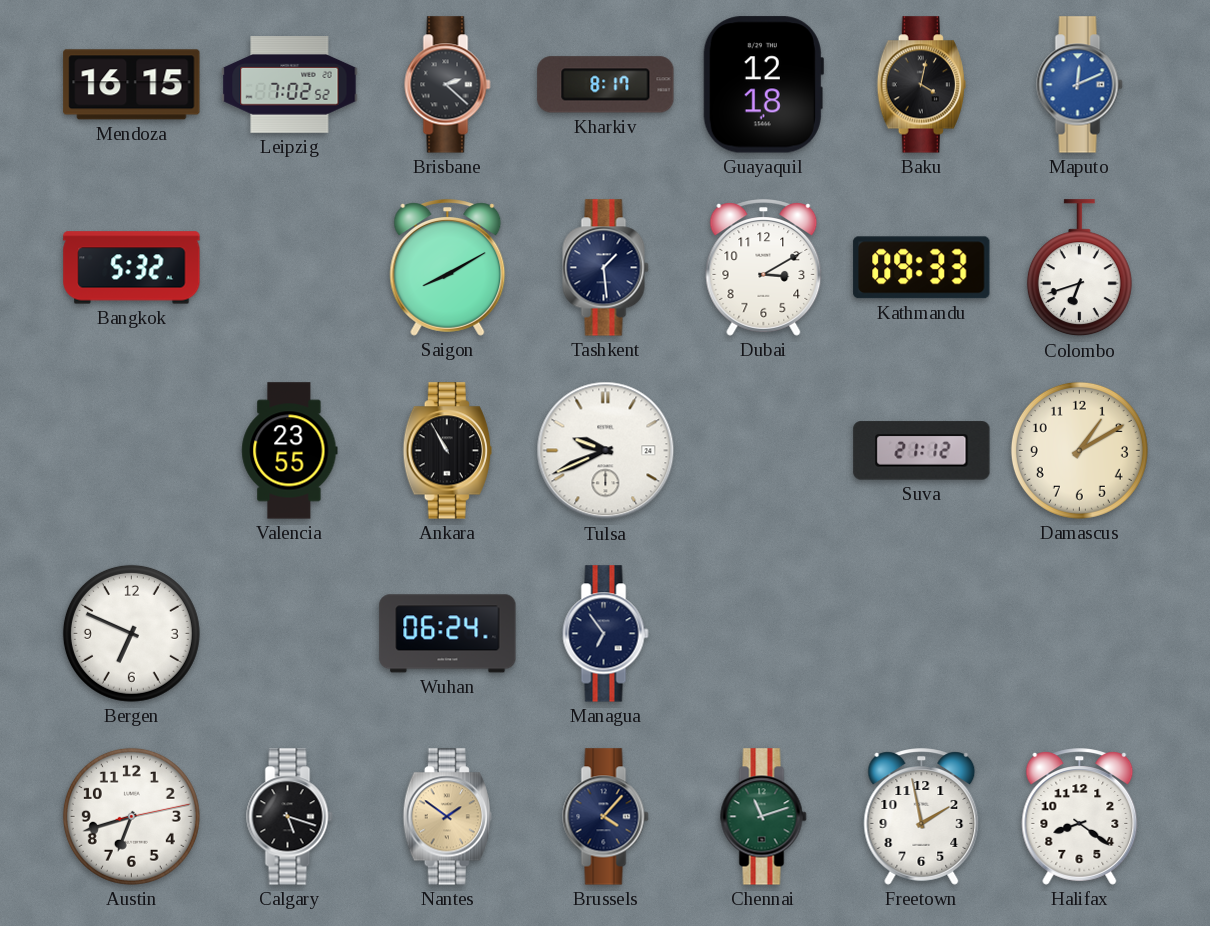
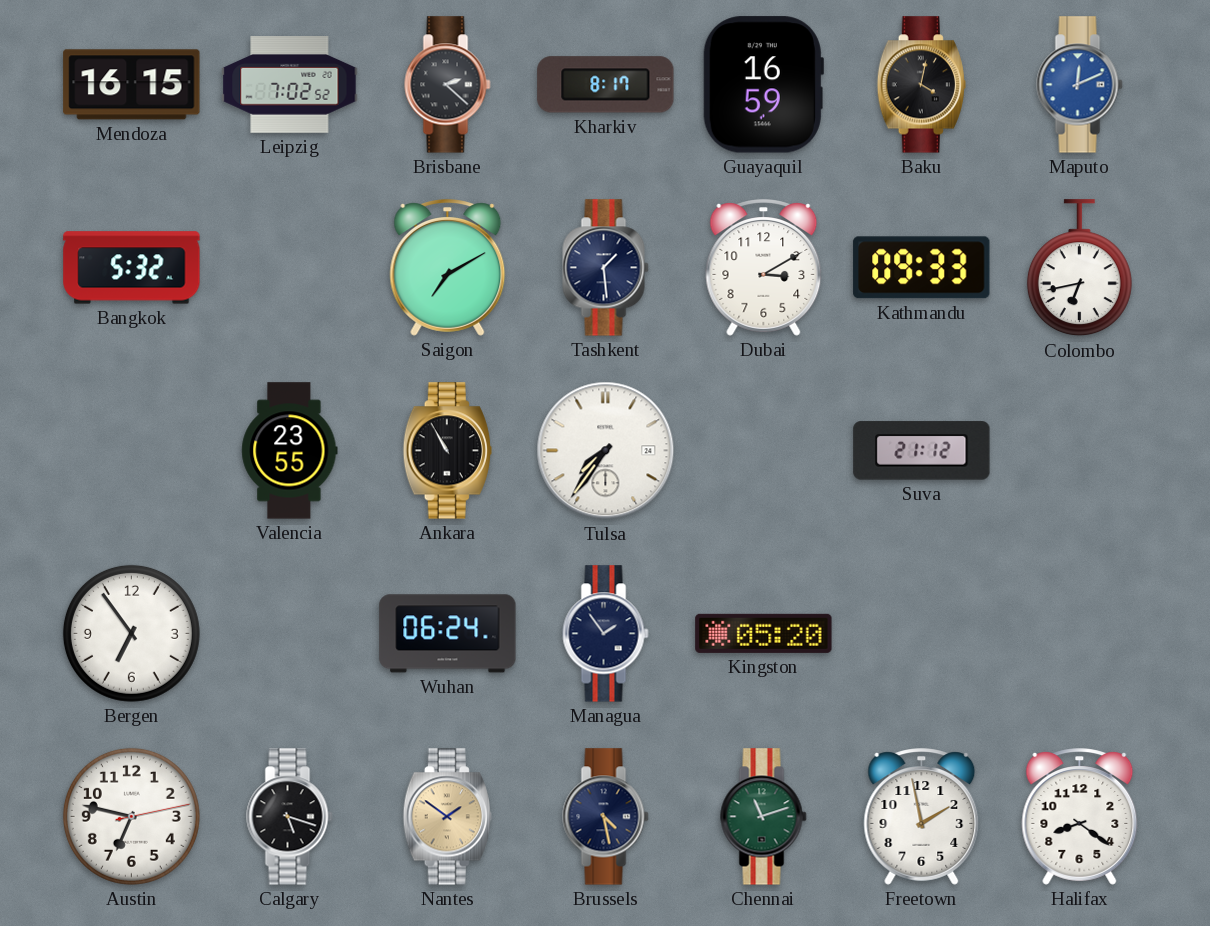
Guayaquil: 12:18 -> 16:59 (763, 85)
Saigon: 8:10 -> 7:10 (448, 268)
Colombo: 6:42 -> 6:43 (1079, 268)
Tulsa: 9:41 -> 7:36 (606, 451)
Damascus: 1:10 -> none (1079, 450)
Bergen: 6:49 -> 6:54 (131, 633)
Managua: 6:54 -> 1:54 (606, 634)
Kingston: none -> 05:20 (764, 633)
Austin: 6:42 -> 6:47 (131, 816)
Brussels: 4:07 -> 4:28 (606, 817)
